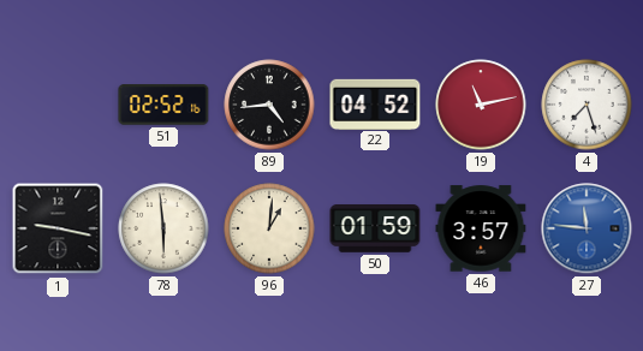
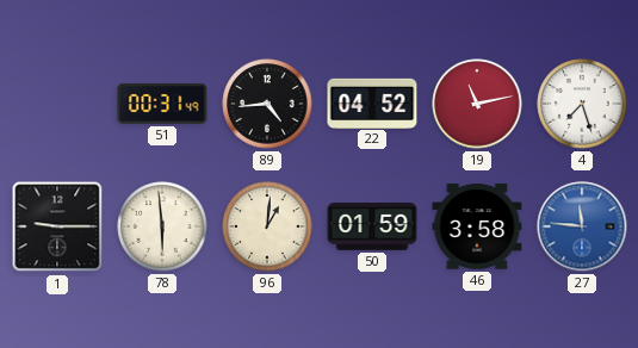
51: 02:52 -> 00:31 (162, 104)
1: 9:17 -> 9:15 (57, 226)
46: 3:57 -> 3:58 (477, 226)
